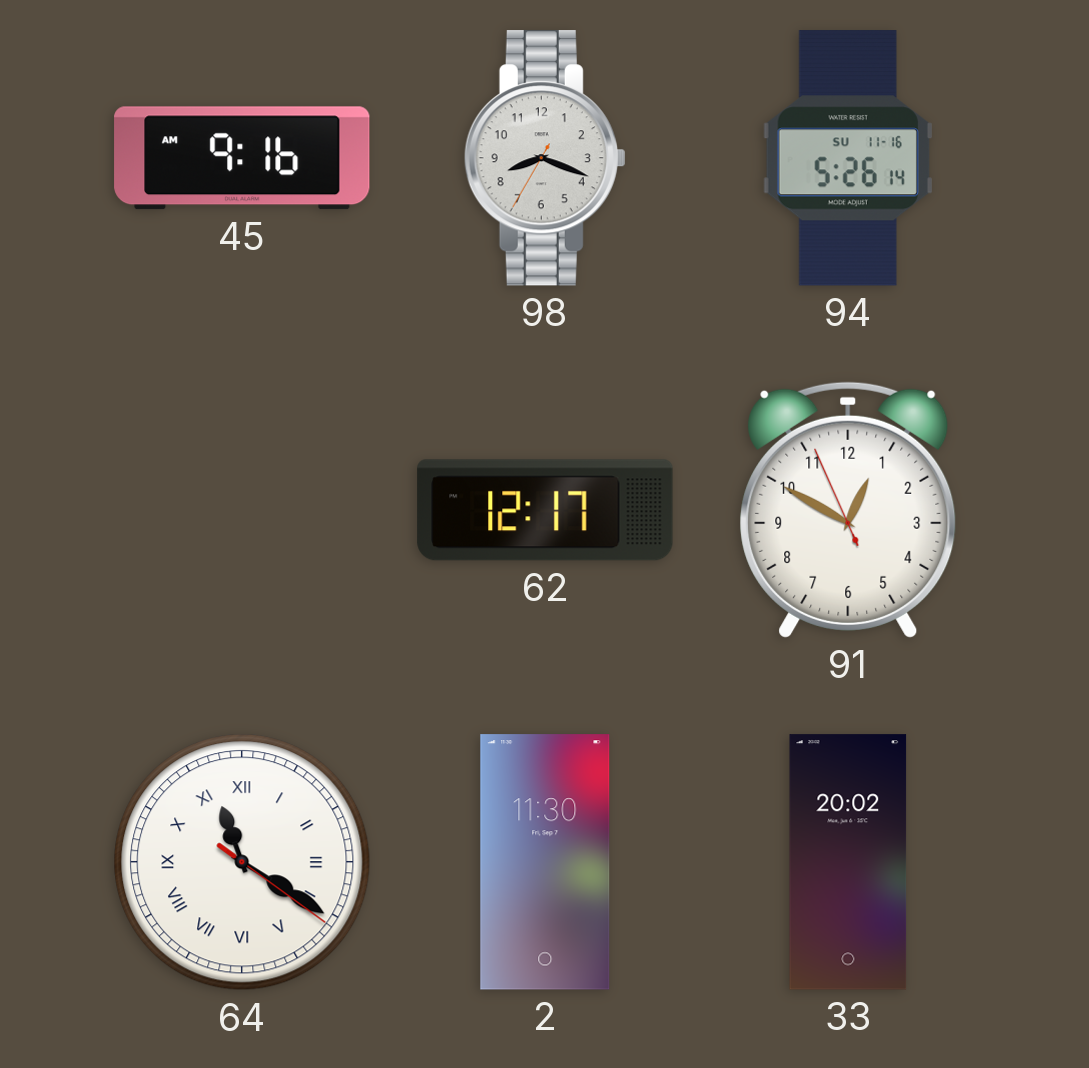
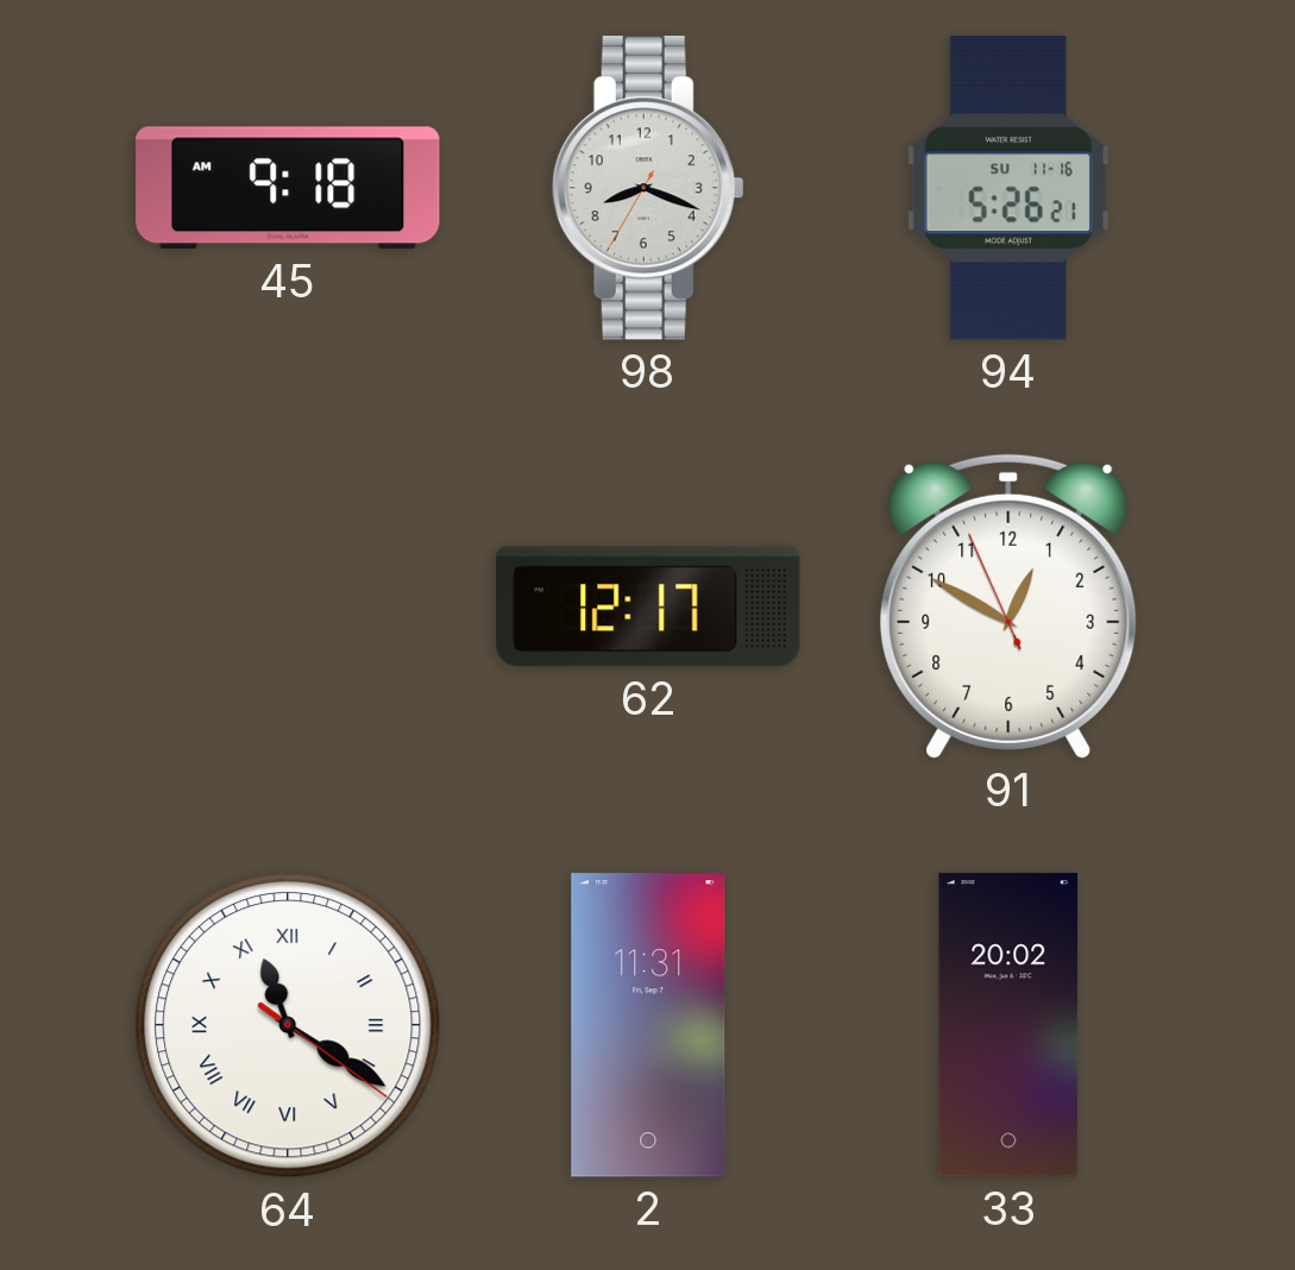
45: 9:16 -> 9:18 (288, 188)
94: 5:26:14 -> 5:26:21 (1008, 188)
2: 11:30 -> 11:31 (648, 1025)
